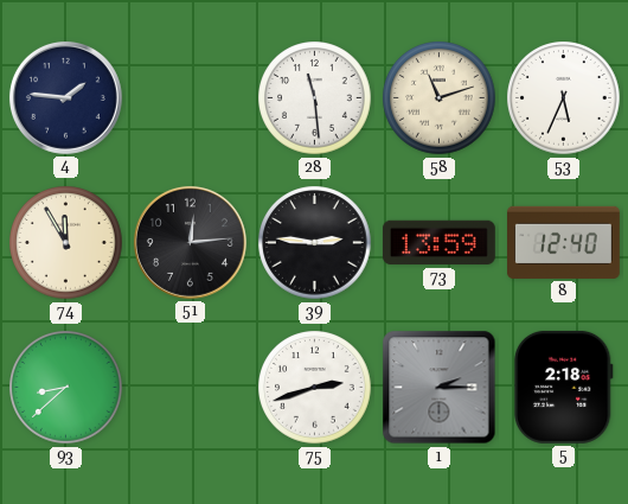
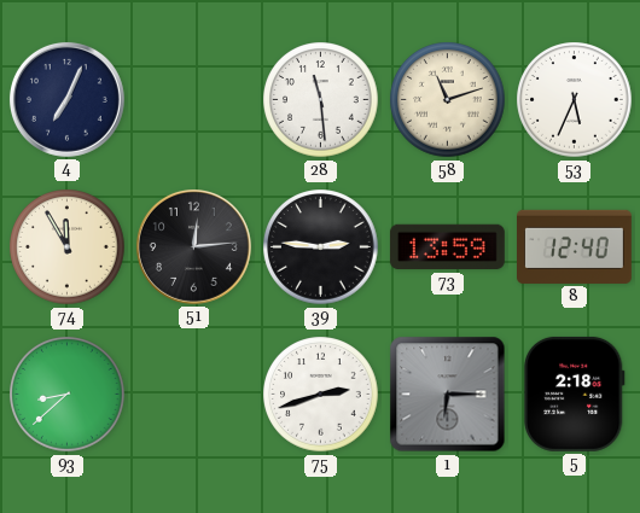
4: 1:46 -> 7:04 (66, 99)
1: 2:15 -> 6:15 (448, 395)
